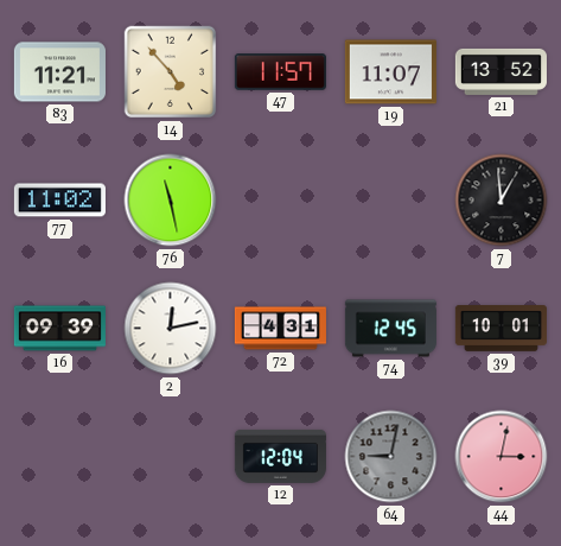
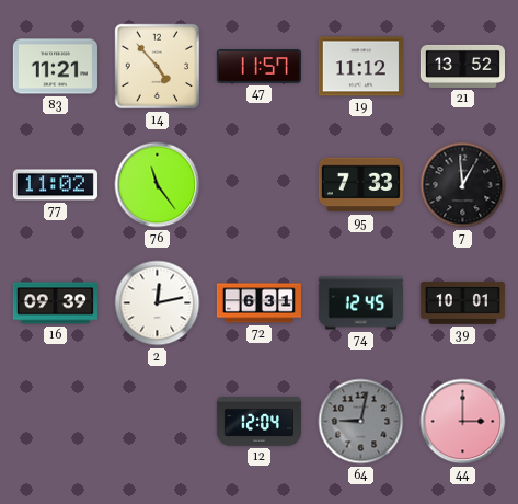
19: 11:07 -> 11:12 (360, 67)
76: 11:28 -> 11:24 (158, 185)
95: none -> 7:33 (360, 185)
72: 4:31 -> 6:31 (258, 303)
44: 3:02 -> 3:00 (463, 422)
